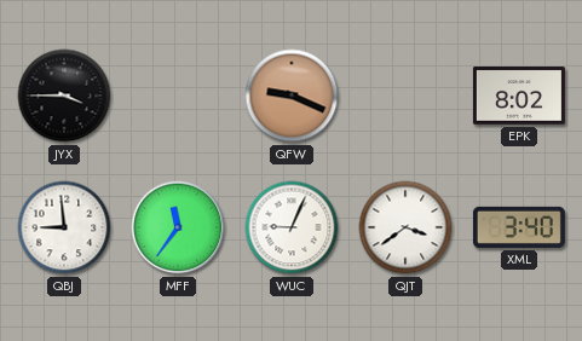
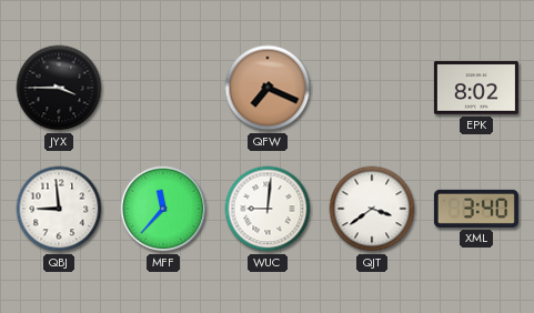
QFW: 9:19 -> 7:19 (268, 88)
MFF: 11:36 -> 11:37 (163, 209)
WUC: 9:04 -> 9:01 (268, 209)
